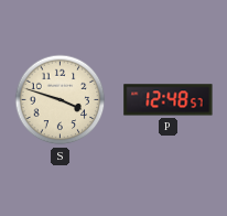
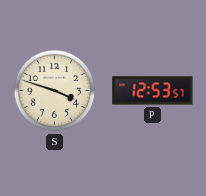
P: 12:48 -> 12:53 (153, 91)
